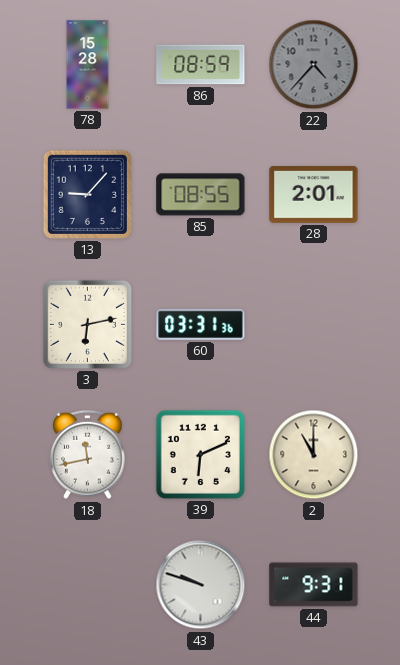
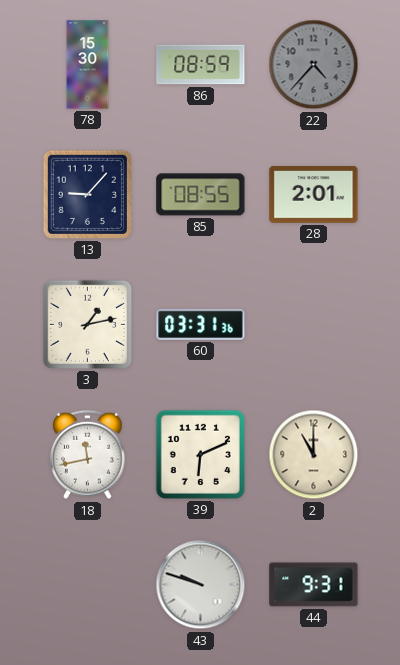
78: 15:28 -> 15:30 (88, 65)
3: 6:13 -> 1:13 (87, 324)
